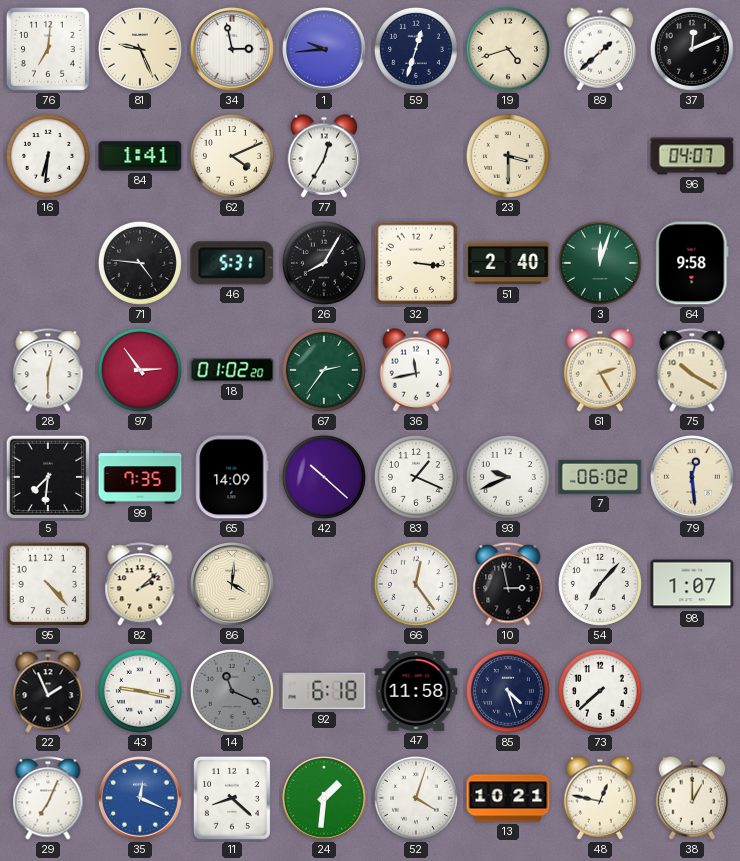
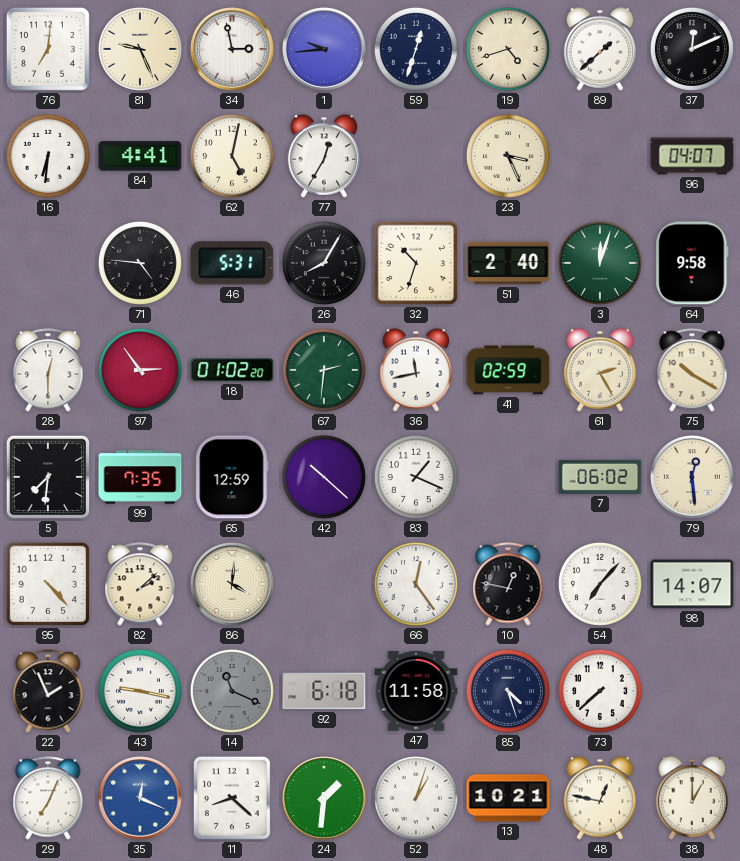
84: 1:41 -> 4:41 (140, 156)
62: 4:11 -> 5:02 (232, 156)
23: 3:30 -> 3:26 (508, 156)
32: 3:16 -> 10:33 (416, 263)
67: 2:36 -> 2:31 (324, 370)
41: none -> 02:59 (508, 370)
65: 14:09 -> 12:59 (232, 477)
93: 9:41 -> none (508, 477)
10: 2:58 -> 12:47 (508, 584)
98: 1:07 -> 14:07 (692, 584)
52: 4:03 -> 1:03 (416, 798)
